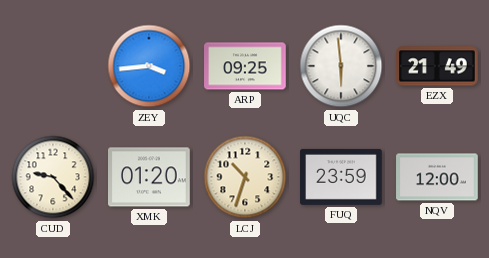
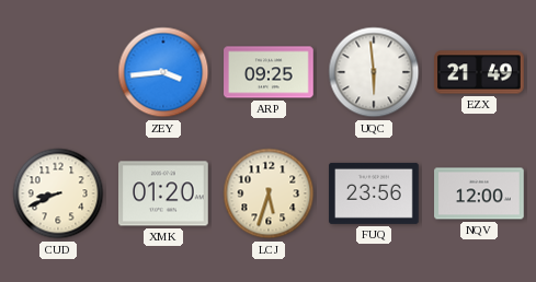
CUD: 9:23 -> 8:41 (58, 193)
LCJ: 10:33 -> 5:33 (269, 193)
FUQ: 23:59 -> 23:56 (374, 193)
